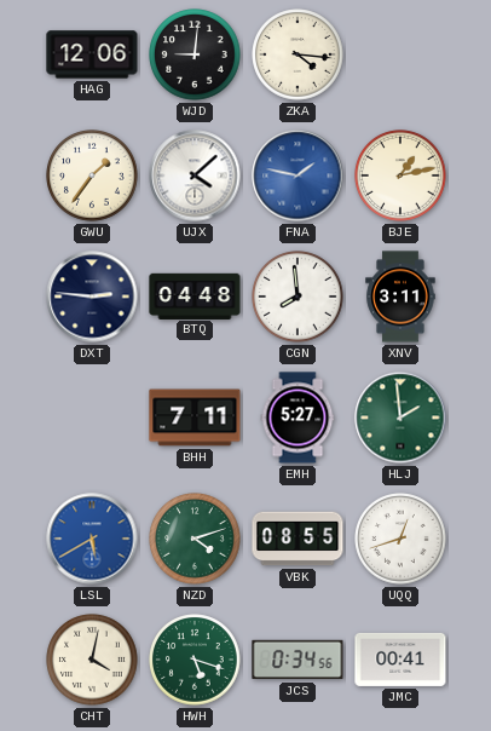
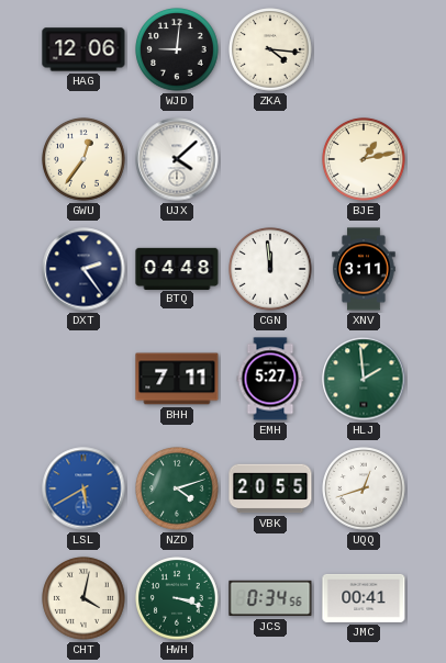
GWU: 1:36 -> 12:36 (83, 159)
FNA: 1:47 -> none (298, 175)
DXT: 2:46 -> 2:24 (83, 269)
CGN: 7:59 -> 11:59 (270, 269)
VBK: 08:55 -> 20:55 (270, 488)
HWH: 5:18 -> 3:18 (177, 598)
